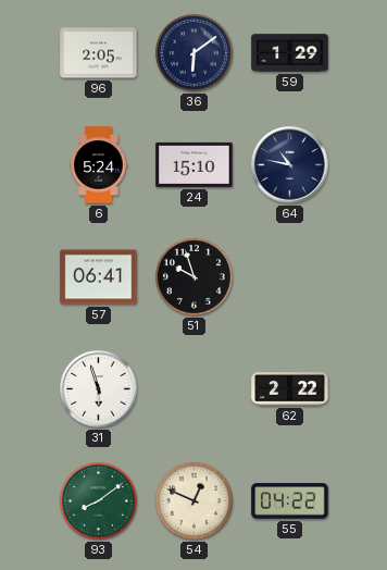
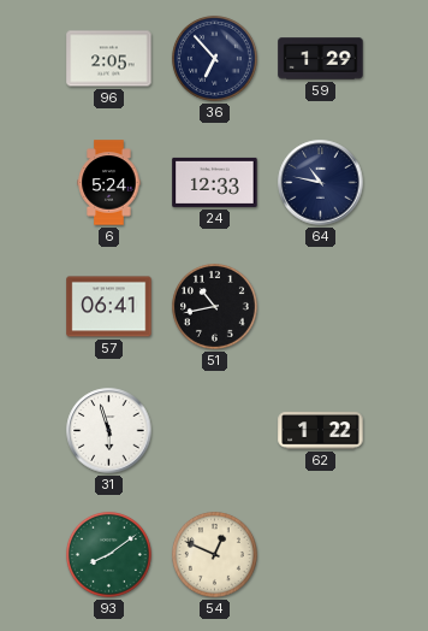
36: 6:09 -> 6:53 (214, 58)
24: 15:10 -> 12:33 (215, 182)
51: 9:57 -> 10:43 (214, 306)
62: 2:22 -> 1:22 (321, 431)
55: 04:22 -> none (290, 501)
